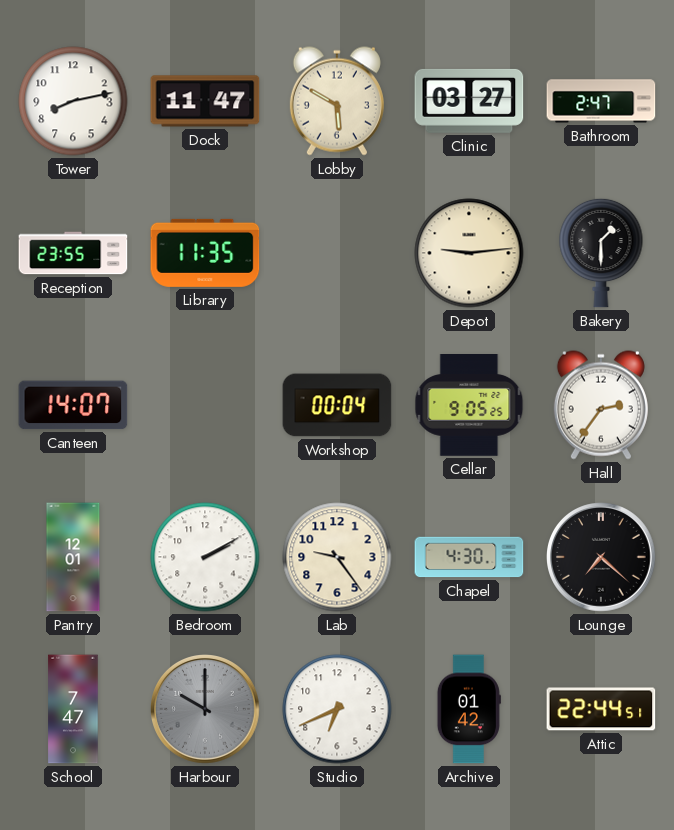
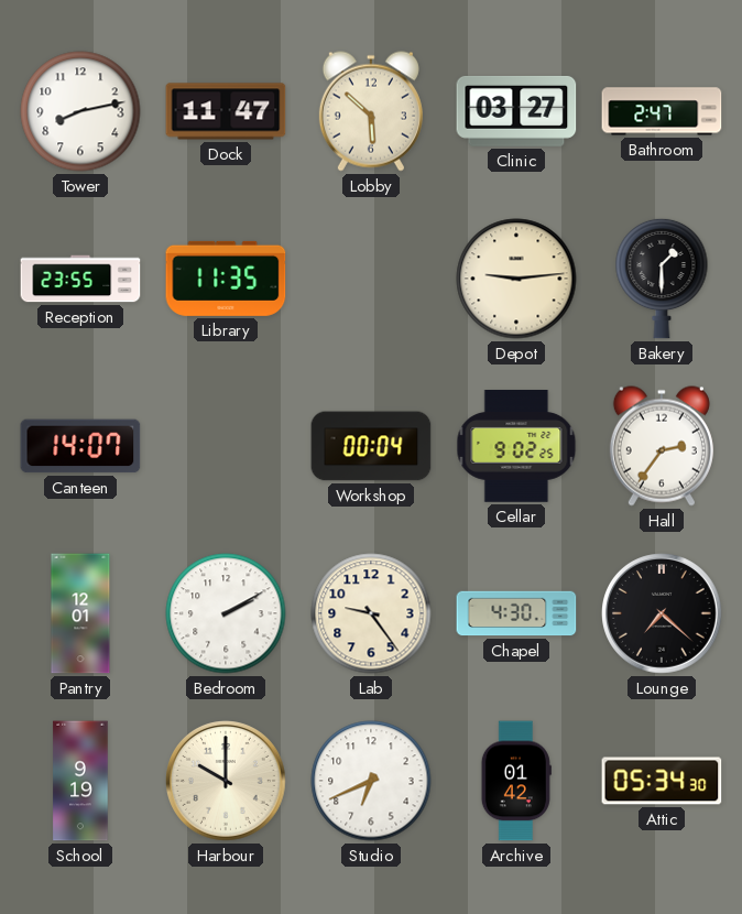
Lobby: 5:50 -> 5:52 (371, 111)
Cellar: 9:05 -> 9:02 (516, 447)
School: 7:47 -> 9:19 (80, 781)
Harbour dial: grey -> cream (227, 782)
Attic: 22:44 -> 05:34 (662, 781)
